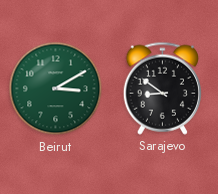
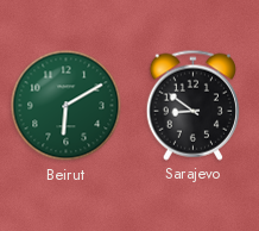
Beirut: 3:10 -> 6:10 (67, 106)
